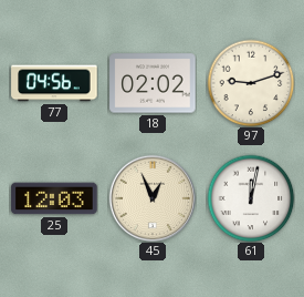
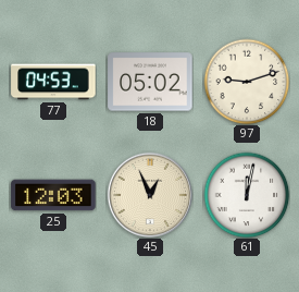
77: 04:56 -> 04:53 (53, 82)
18: 02:02 -> 05:02 (150, 82)
